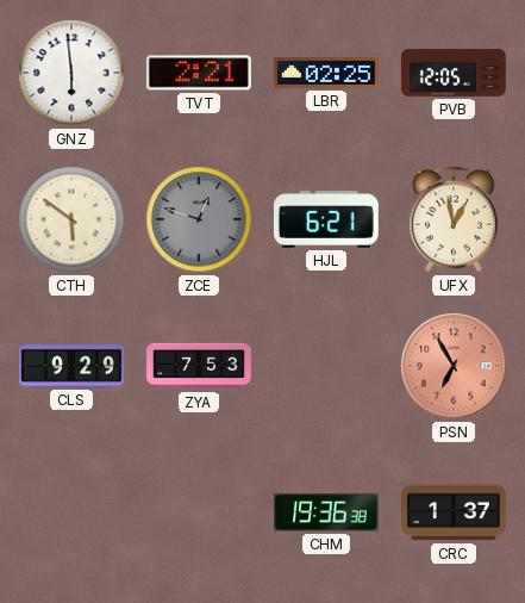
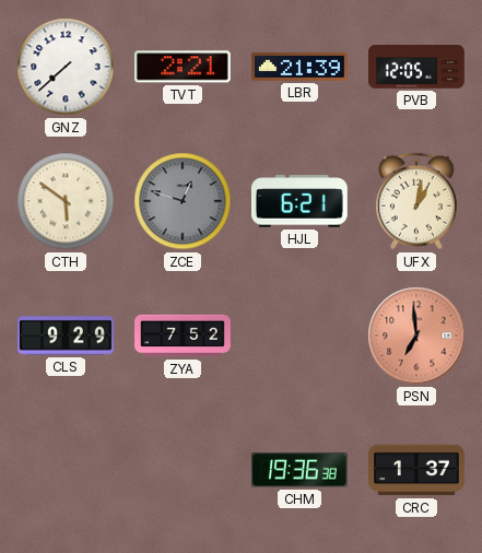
GNZ: 5:59 -> 7:38 (66, 67)
LBR: 02:25 -> 21:39 (301, 67)
UFX: 12:58 -> 1:02 (416, 201)
ZYA: 7:53 -> 7:52 (183, 336)
PSN: 6:55 -> 6:59 (416, 336)
